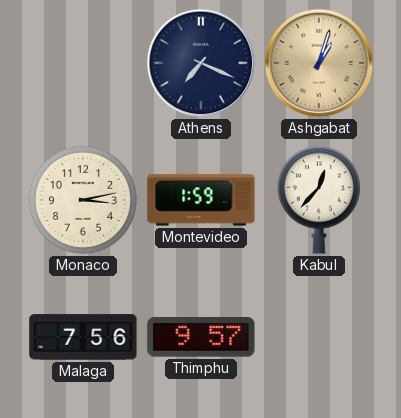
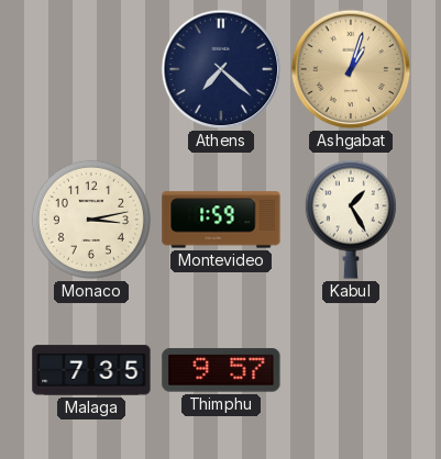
Athens: 7:19 -> 7:22 (221, 69)
Kabul: 12:37 -> 1:25 (351, 220)
Malaga: 7:56 -> 7:35 (91, 370)
